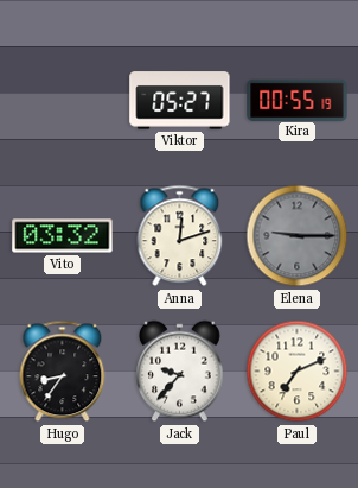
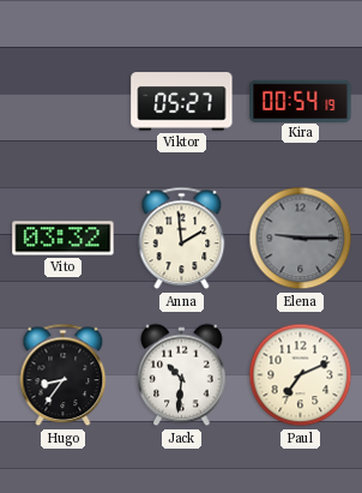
Kira: 00:55 -> 00:54 (301, 101)
Anna: 12:12 -> 1:59 (182, 239)
Jack: 9:37 -> 10:31 (182, 375)
